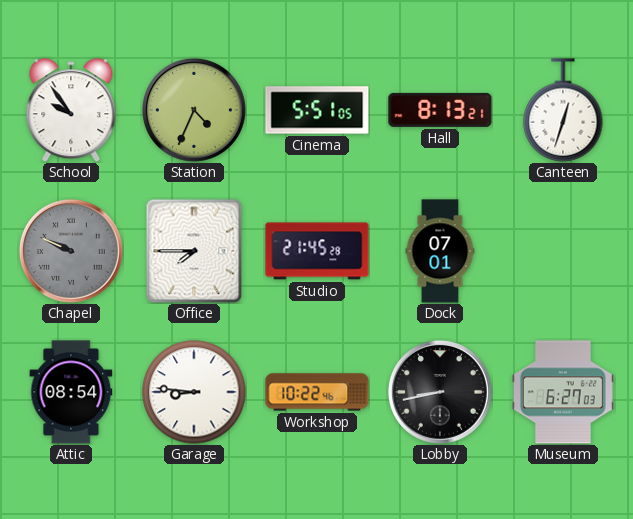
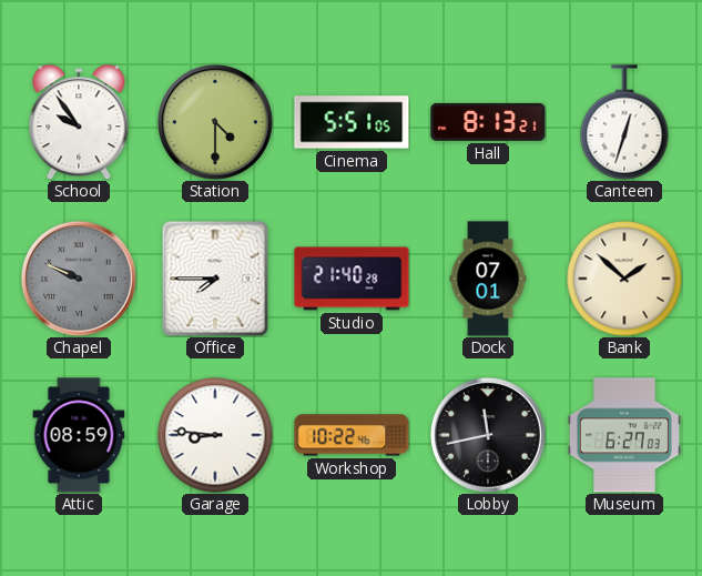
Station: 4:34 -> 4:30 (215, 122)
Studio: 21:45 -> 21:40 (352, 279)
Bank: none -> 1:52 (624, 279)
Attic: 08:54 -> 08:59 (79, 435)
Lobby: 8:43 -> 11:43 (488, 435)
